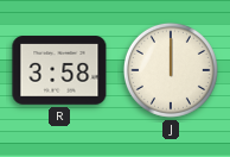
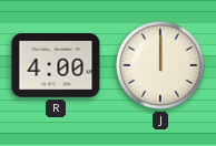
R: 3:58 -> 4:00 (56, 65)
